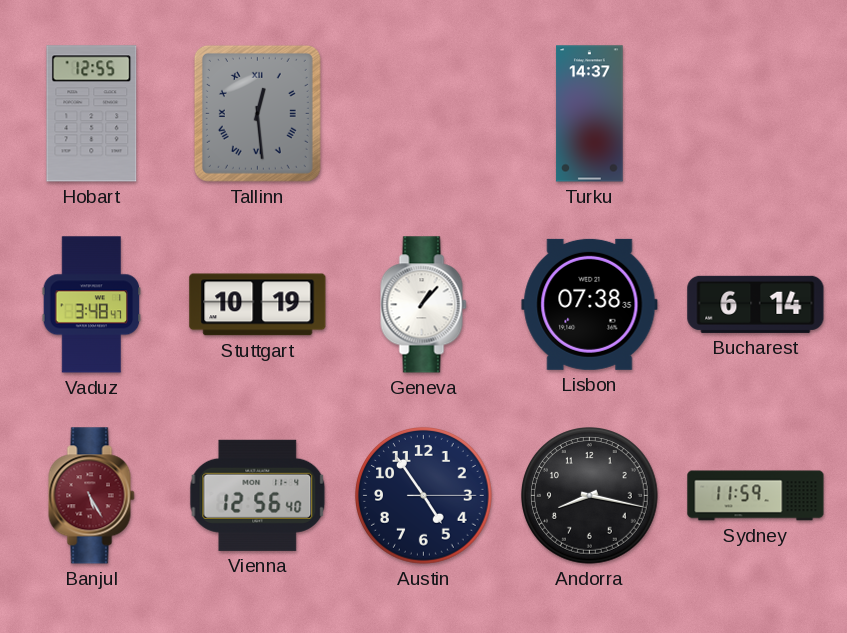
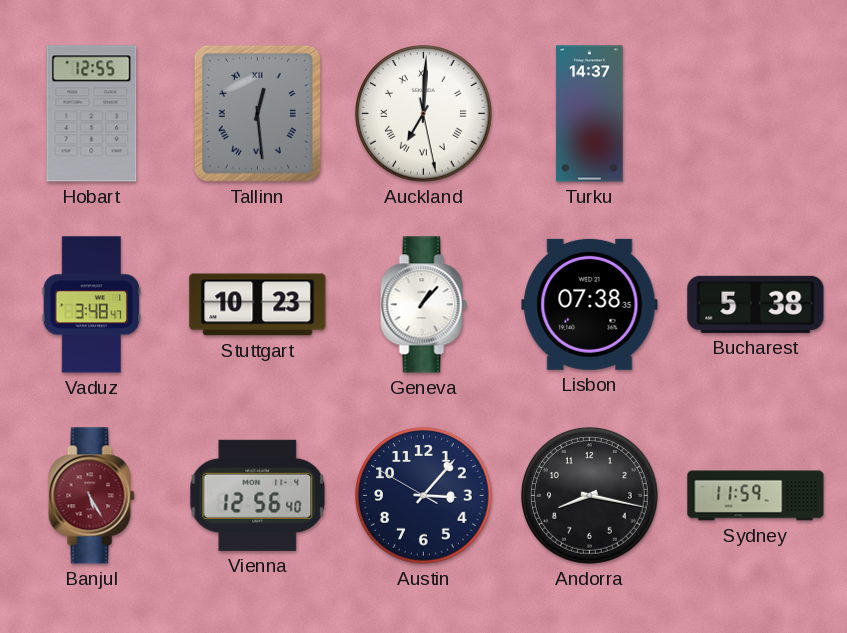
Auckland: none -> 7:00 (424, 114)
Stuttgart: 10:19 -> 10:23 (258, 305)
Bucharest: 6:14 -> 5:38 (756, 304)
Austin: 4:54 -> 3:06 (424, 496)
